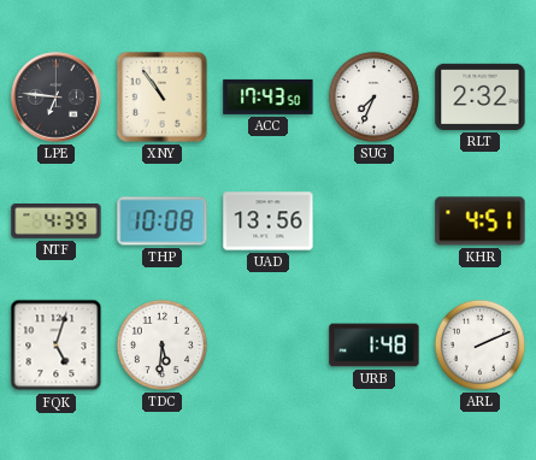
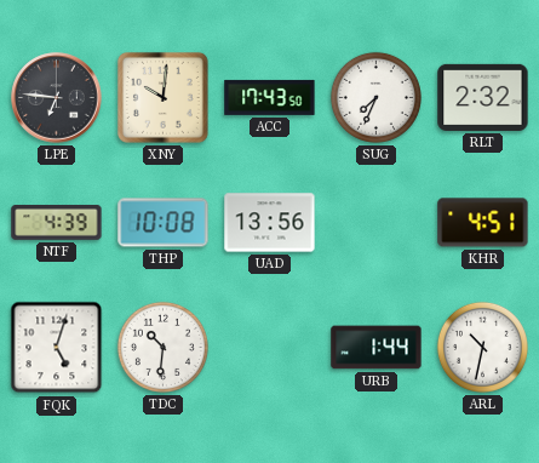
XNY: 10:54 -> 10:01 (162, 97)
TDC: 5:31 -> 10:31 (162, 347)
URB: 1:48 -> 1:44 (377, 348)
ARL: 2:11 -> 10:32 (482, 347)
